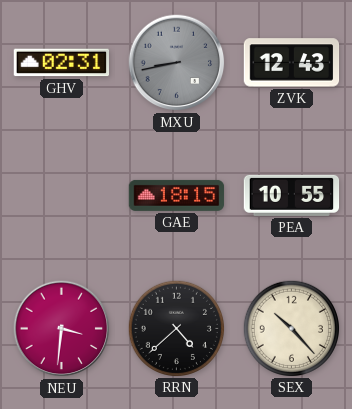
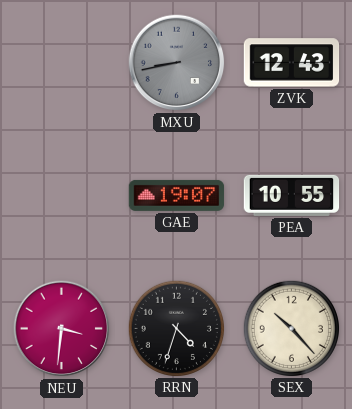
GHV: 02:31 -> none (61, 63)
GAE: 18:15 -> 19:07 (177, 195)
RRN: 4:38 -> 4:33 (176, 328)
